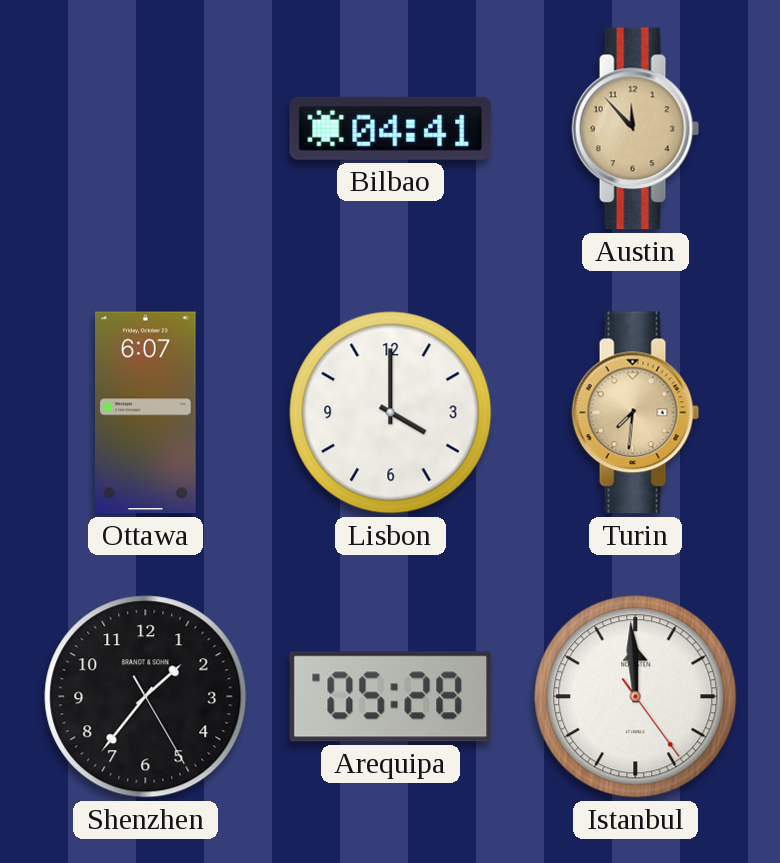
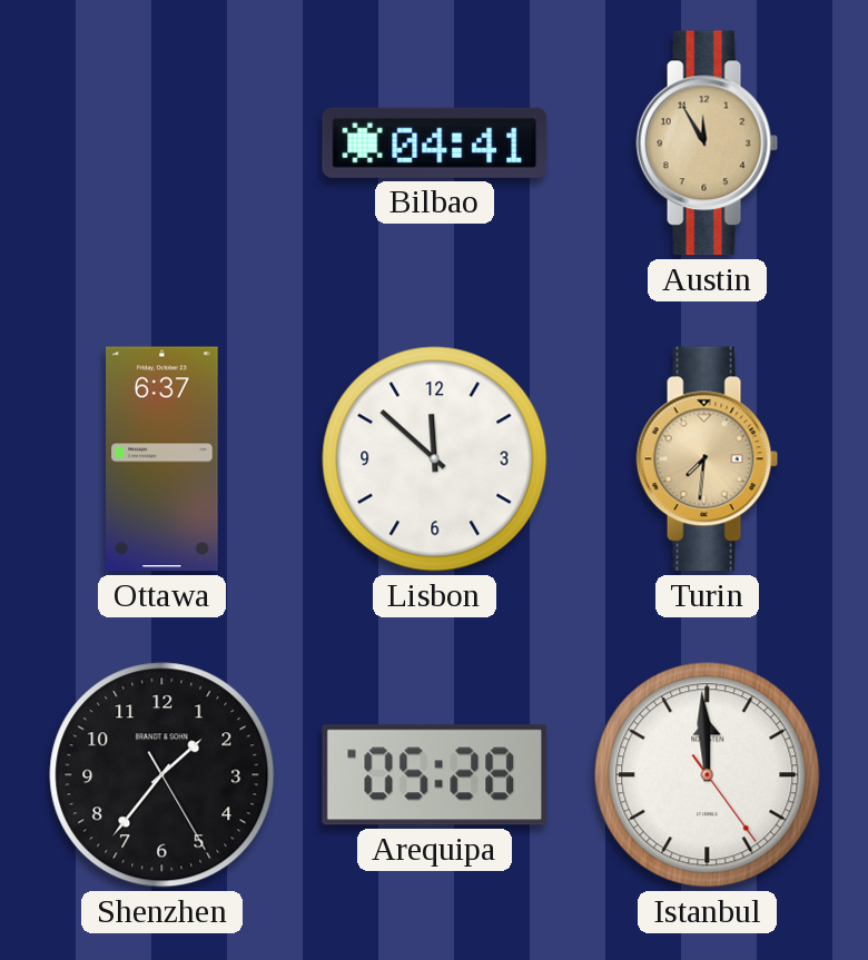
Austin: 11:53 -> 11:55 (708, 143)
Ottawa: 6:07 -> 6:37 (162, 459)
Lisbon: 4:00 -> 11:52 (435, 459)
